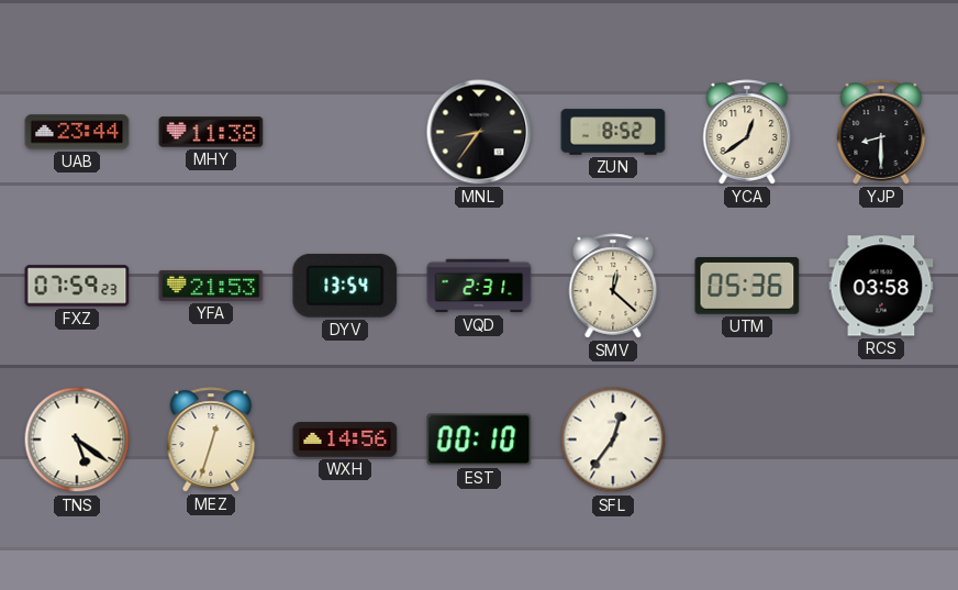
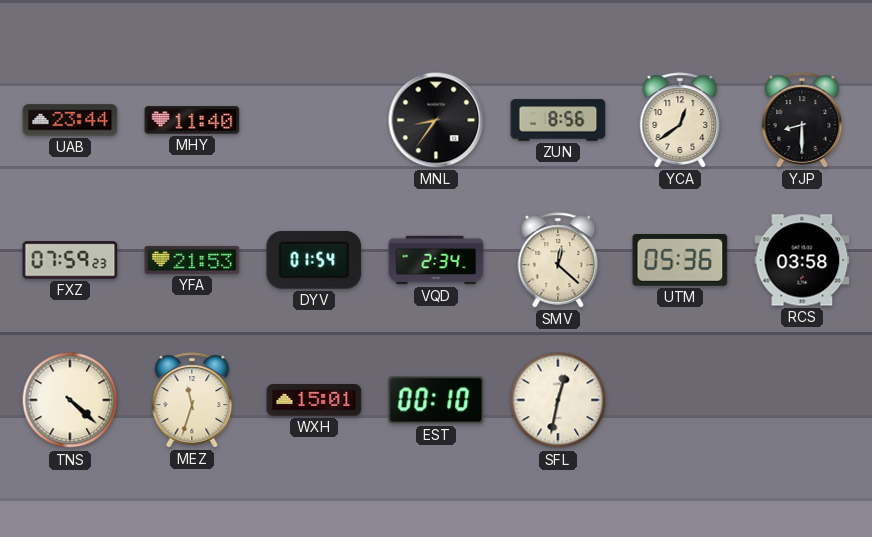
MHY: 11:38 -> 11:40 (192, 120)
ZUN: 8:52 -> 8:56 (558, 120)
DYV: 13:54 -> 01:54 (314, 260)
VQD: 2:31 -> 2:34 (436, 260)
TNS: 5:21 -> 4:22 (70, 400)
MEZ: 12:33 -> 11:33 (192, 400)
WXH: 14:56 -> 15:01 (314, 400)
SFL: 12:36 -> 12:32 (558, 400)
